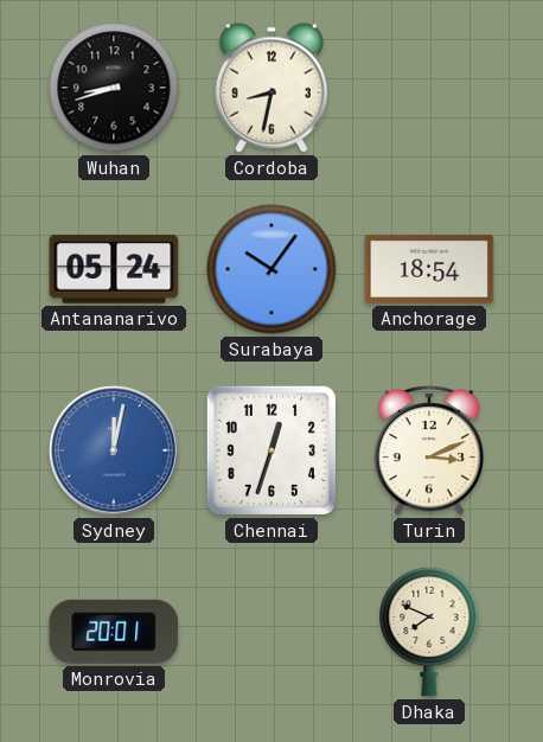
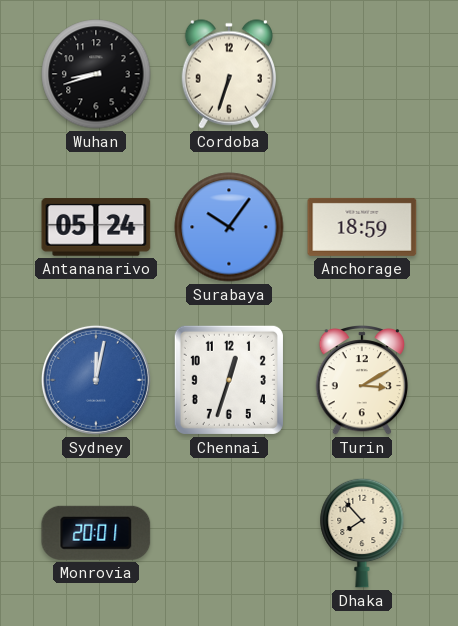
Cordoba: 8:32 -> 6:33 (229, 74)
Anchorage: 18:54 -> 18:59 (362, 227)
Turin: 3:11 -> 3:10 (362, 381)
Dhaka: 7:49 -> 7:53 (362, 533)
